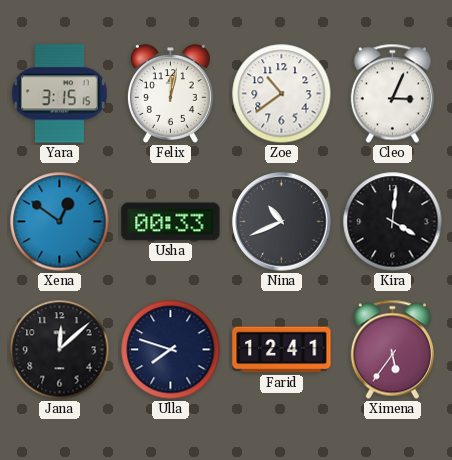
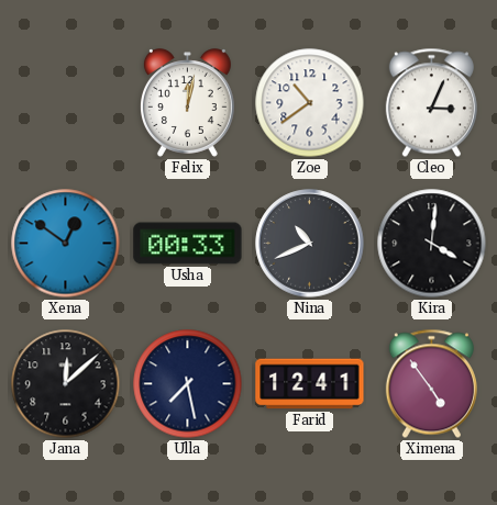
Yara: 3:15 -> none (59, 94)
Ulla: 7:48 -> 7:28 (188, 384)
Ximena: 5:36 -> 4:54 (431, 384)
